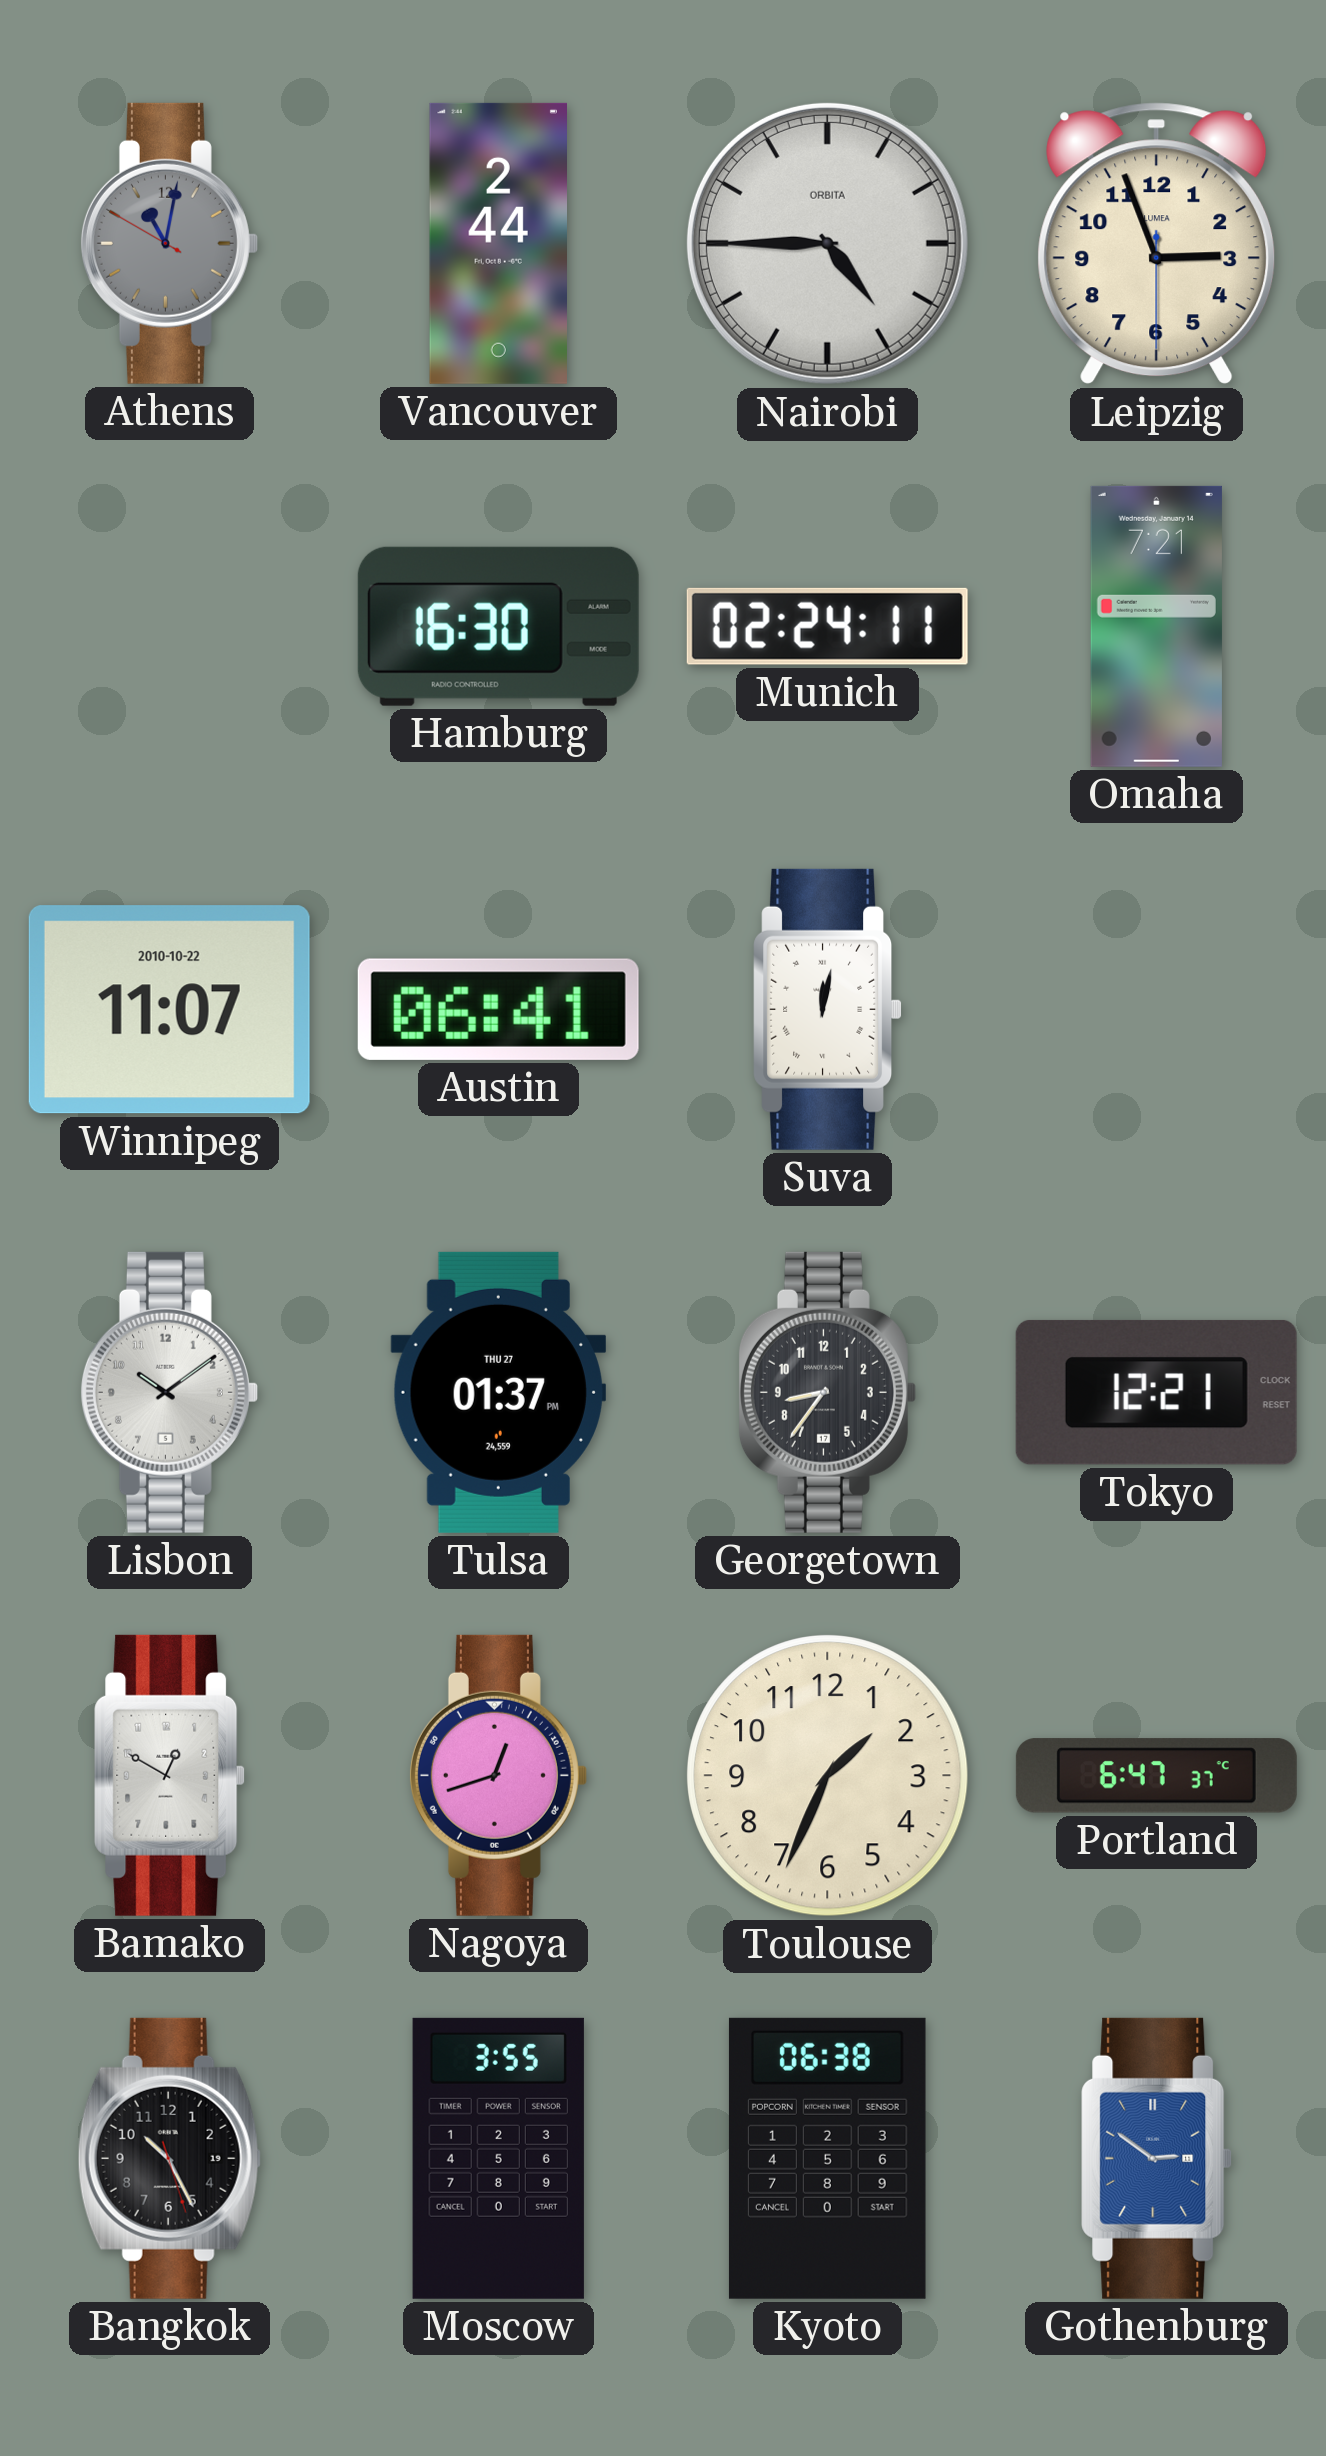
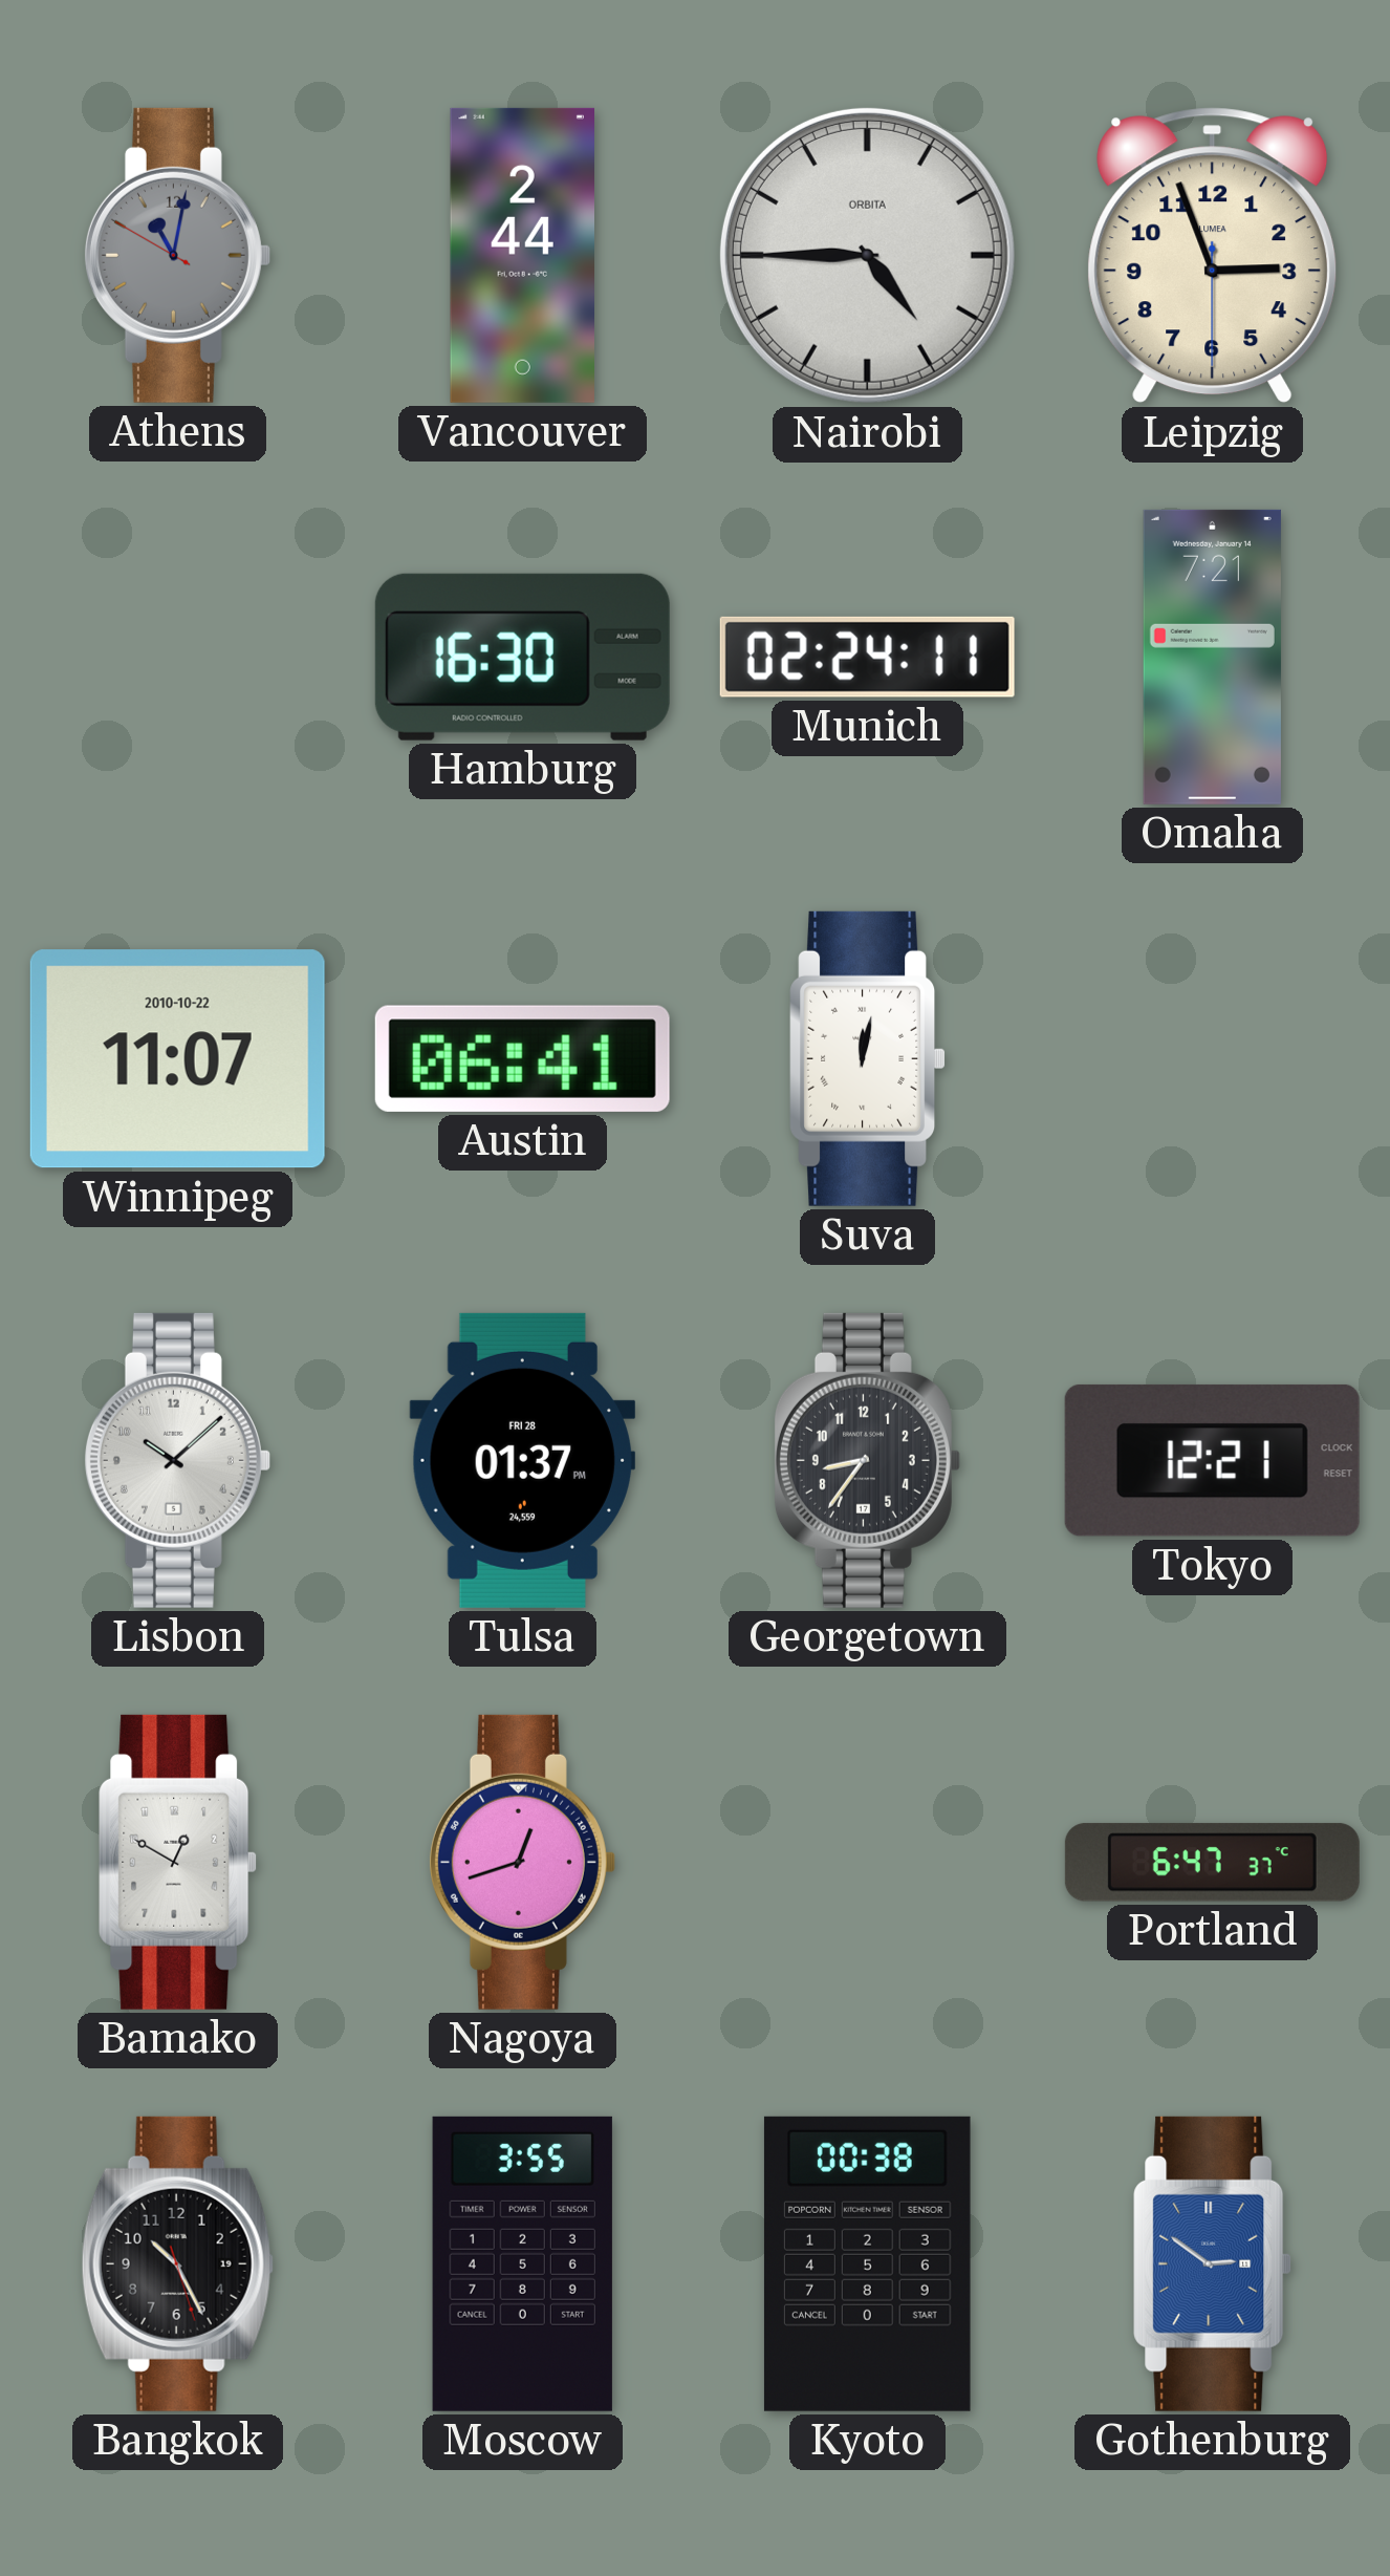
Lisbon: 10:09 -> 10:08 (177, 1460)
Tulsa date: THU 27 -> FRI 28 (522, 1460)
Toulouse: 1:34 -> none (828, 1776)
Kyoto: 06:38 -> 00:38 (867, 2263)
